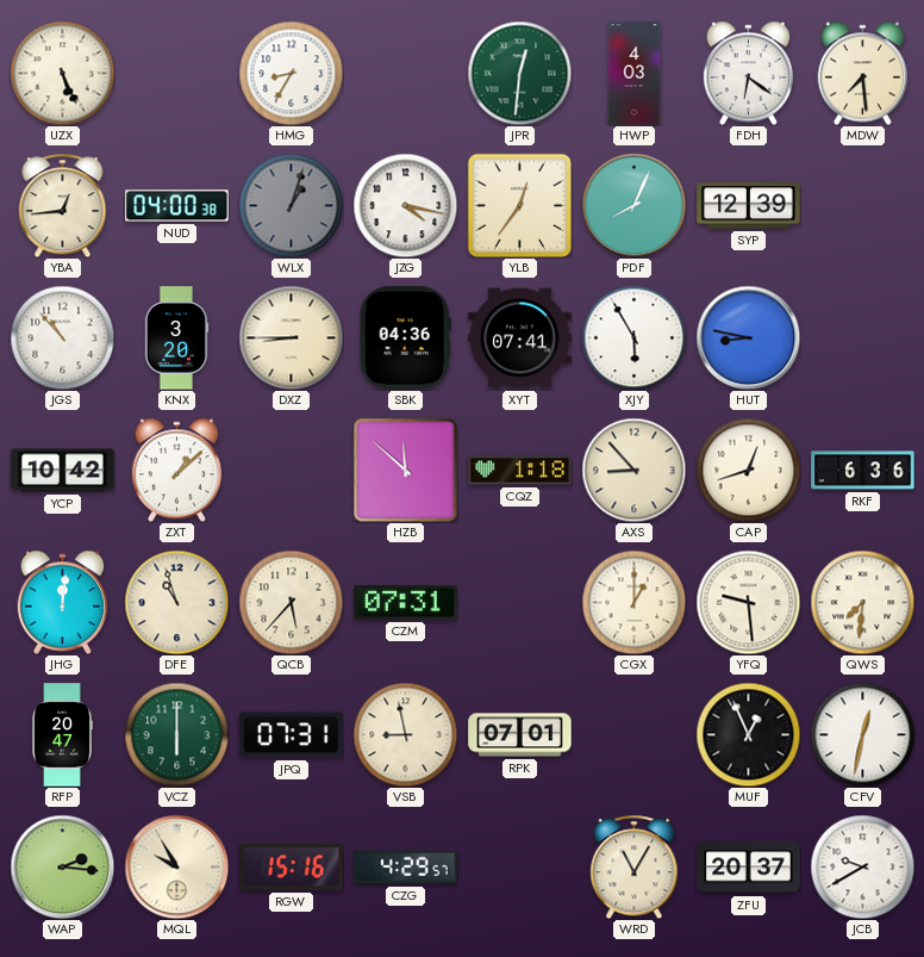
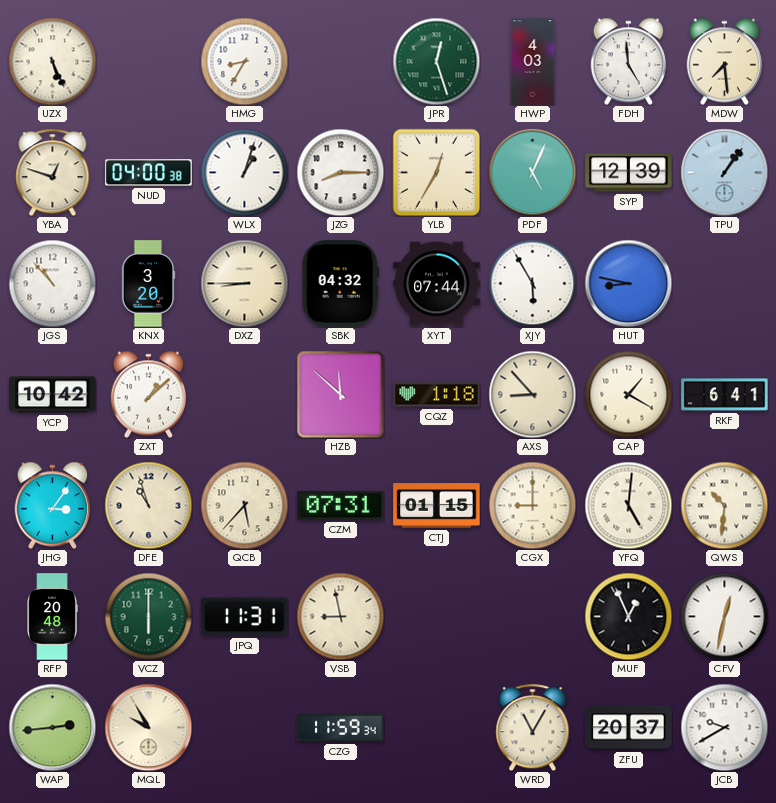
JPR: 12:31 -> 12:27 (436, 61)
FDH: 6:21 -> 4:59 (628, 61)
YBA: 12:44 -> 12:48 (53, 172)
WLX dial: grey -> white (244, 172)
JZG: 4:17 -> 8:15 (340, 172)
YLB: 12:36 -> 12:35 (436, 172)
PDF: 8:04 -> 5:04 (532, 172)
TPU: none -> 1:06 (724, 172)
SBK: 04:36 -> 04:32 (340, 284)
XYT: 07:41 -> 07:44 (437, 284)
CAP: 12:42 -> 1:20 (628, 394)
RKF: 6:36 -> 6:41 (725, 395)
JHG: 12:01 -> 3:06 (52, 505)
CTJ: none -> 01:15 (437, 506)
CGX: 1:00 -> 9:00 (532, 505)
YFQ: 9:29 -> 5:01 (628, 505)
QWS: 7:31 -> 10:31 (724, 505)
RFP: 20:47 -> 20:48 (52, 617)
JPQ: 07:31 -> 11:31 (245, 617)
RPK: 07:01 -> none (520, 735)
WAP: 2:16 -> 2:44 (52, 727)
RGW: 15:16 -> none (292, 866)
CZG: 4:29 -> 11:59 (341, 728)
